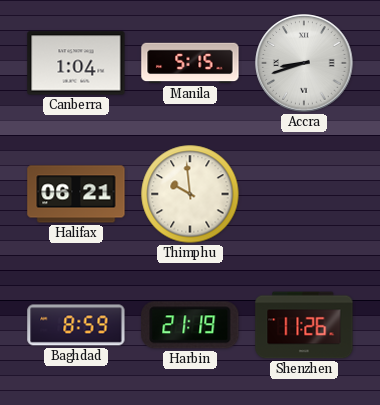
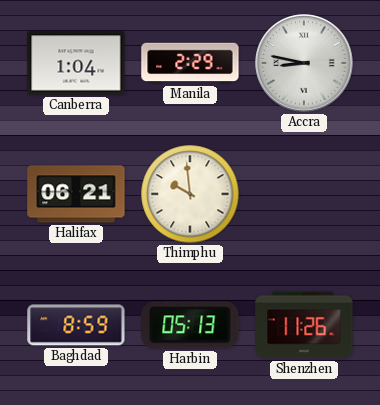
Manila: 5:15 -> 2:29 (190, 63)
Accra: 8:42 -> 8:47 (304, 63)
Harbin: 21:19 -> 05:13 (190, 325)
